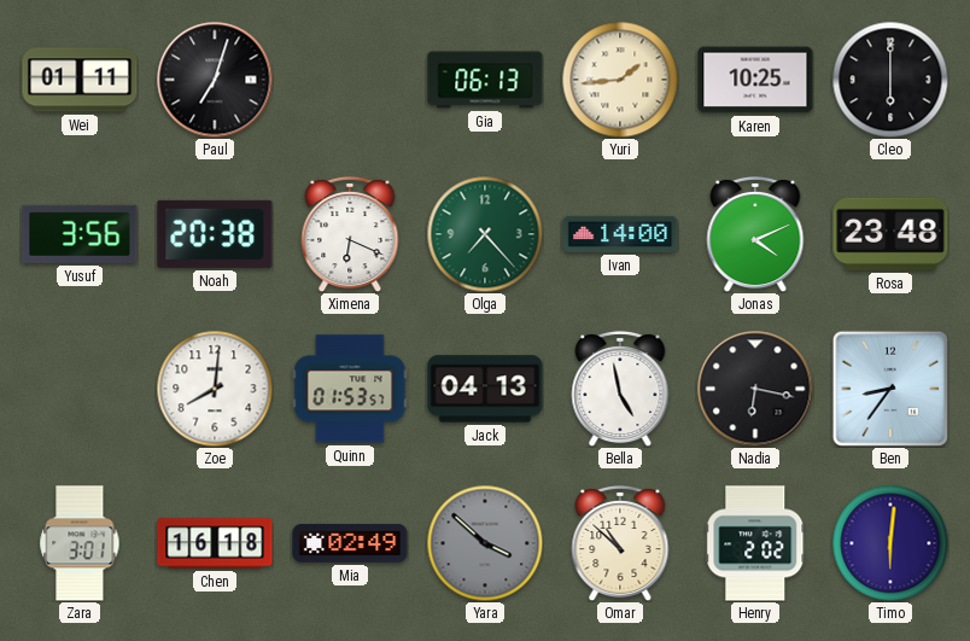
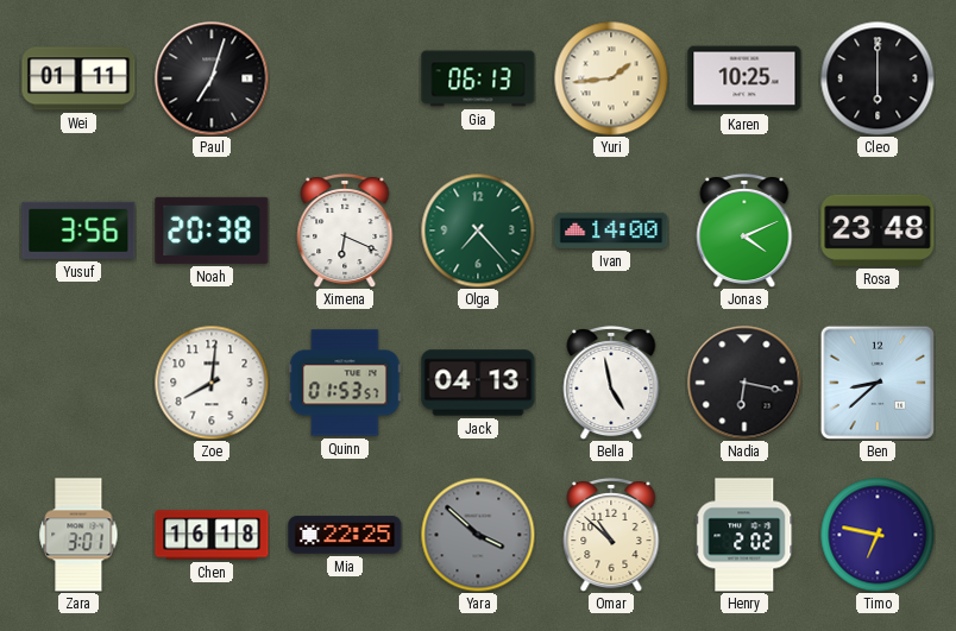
Ben: 8:36 -> 8:38 (878, 383)
Mia: 02:49 -> 22:25 (345, 535)
Timo: 6:01 -> 6:47 (878, 535)
